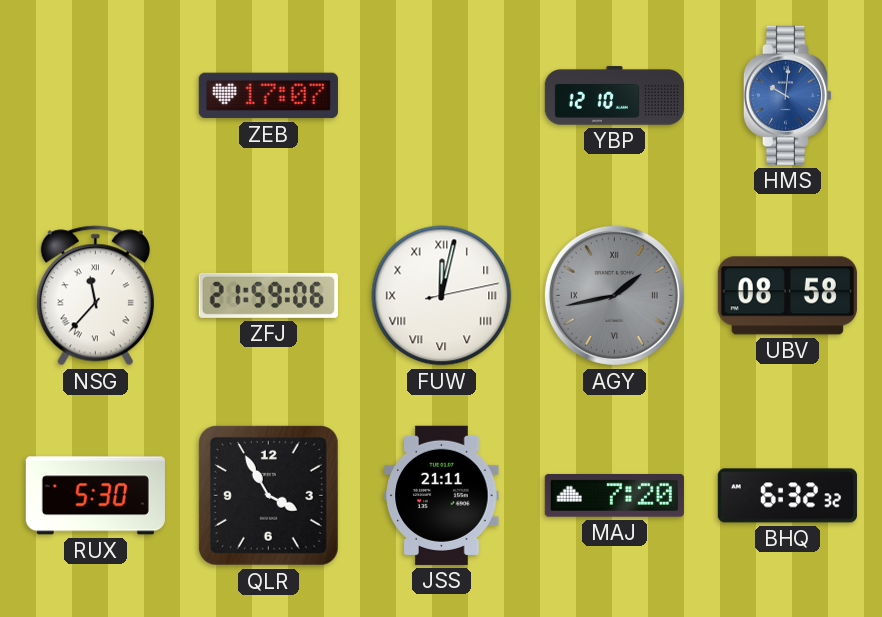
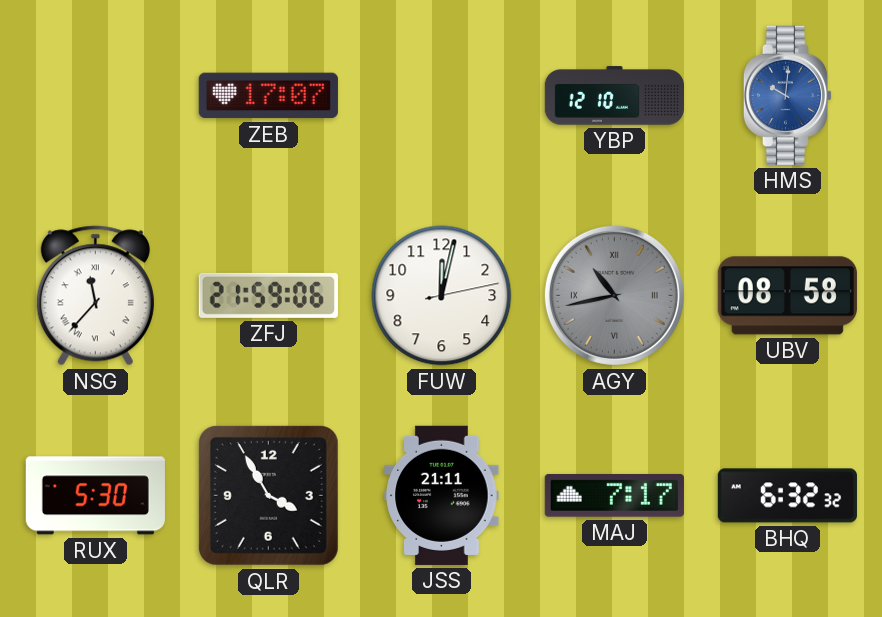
FUW numerals: Roman -> Arabic (442, 296)
AGY: 1:43 -> 10:43 (614, 295)
MAJ: 7:20 -> 7:17 (614, 495)
